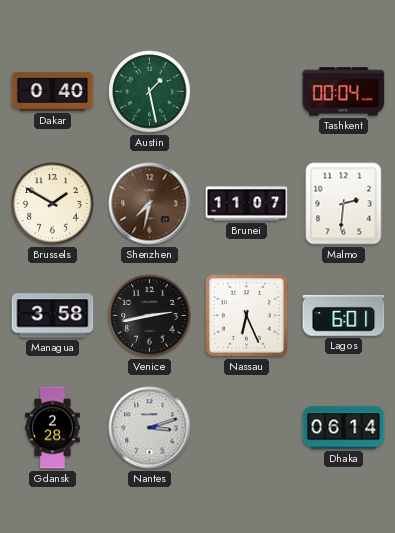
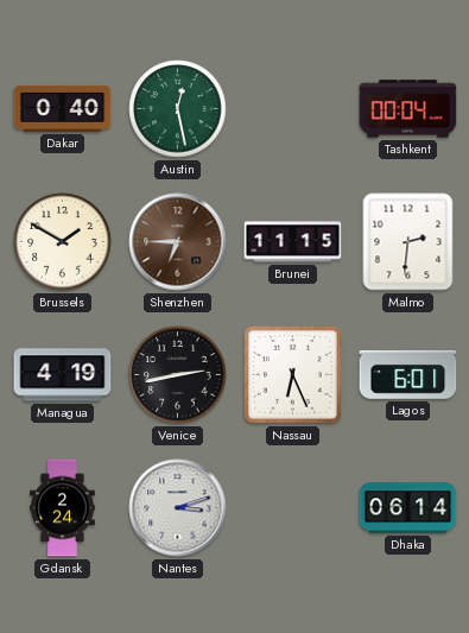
Austin: 1:28 -> 12:28 (178, 109)
Shenzhen: 7:32 -> 6:45 (178, 242)
Brunei: 11:07 -> 11:15 (293, 242)
Managua: 3:58 -> 4:19 (63, 375)
Gdansk: 2:28 -> 2:24 (63, 508)
